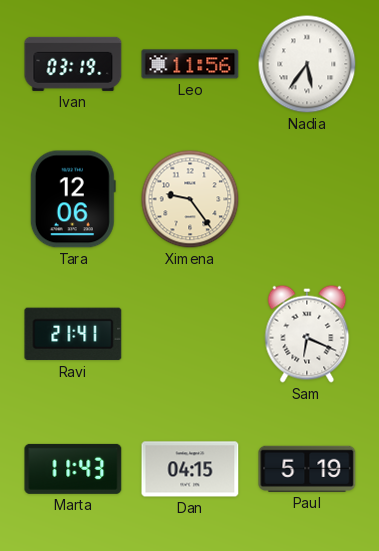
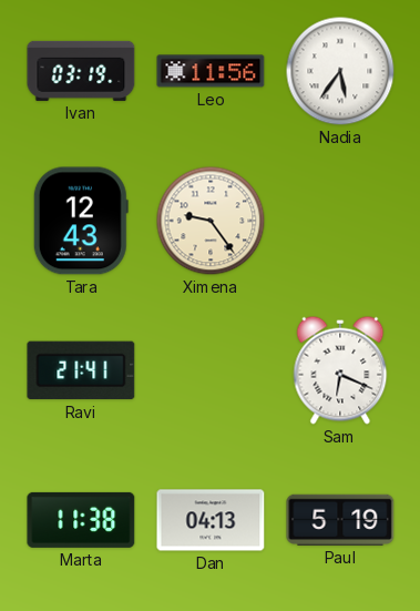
Tara: 12:06 -> 12:43 (81, 221)
Marta: 11:43 -> 11:38 (81, 520)
Dan: 04:15 -> 04:13 (211, 520)
